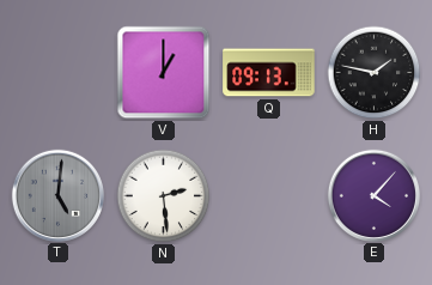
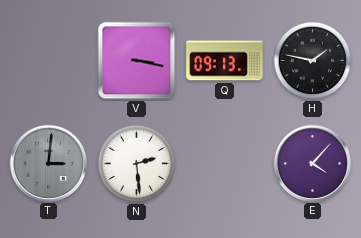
V: 1:00 -> 3:17 (137, 61)
T: 5:01 -> 3:01 (48, 163)
